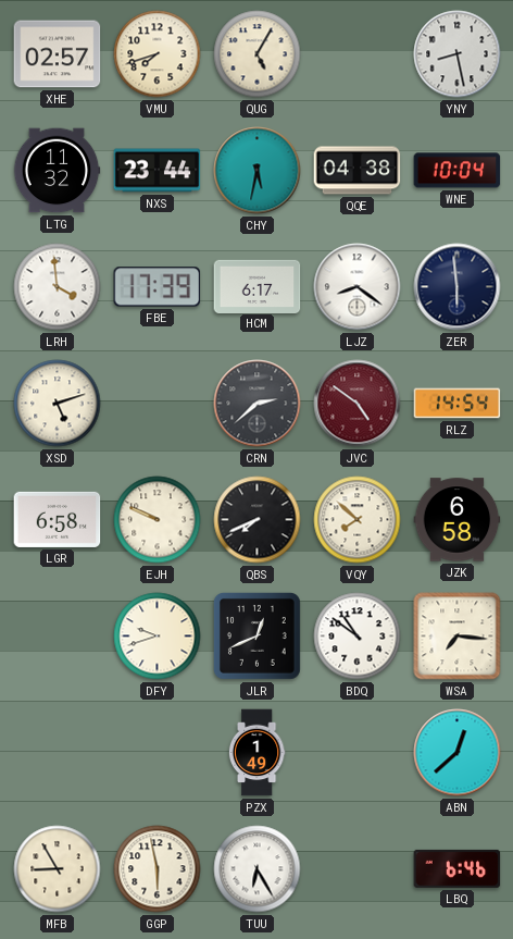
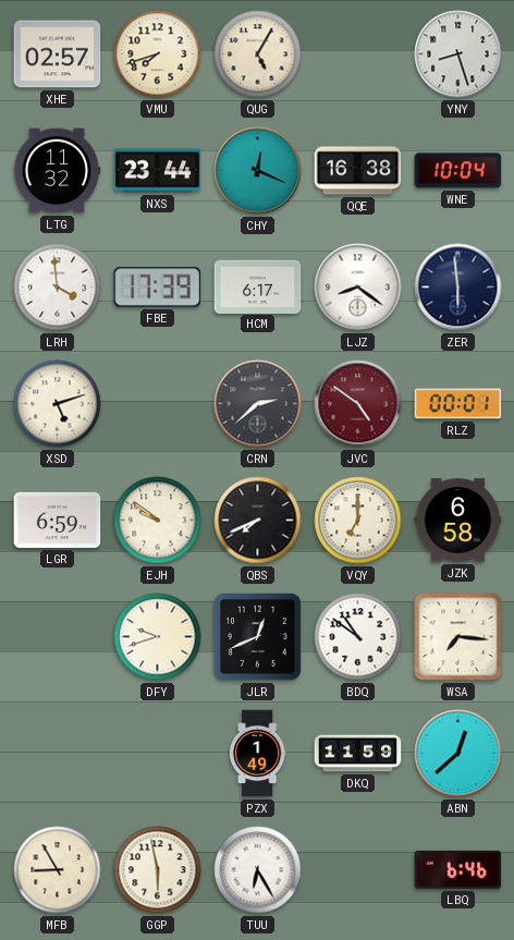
YNY: 8:28 -> 8:27 (458, 54)
CHY: 5:32 -> 12:19 (258, 171)
QQE: 04:38 -> 16:38 (358, 171)
RLZ: 14:54 -> 00:01 (458, 404)
LGR: 6:58 -> 6:59 (58, 520)
EJH: 9:49 -> 9:51 (158, 521)
VQY: 7:52 -> 7:00 (358, 521)
DKQ: none -> 11:59 (358, 754)
